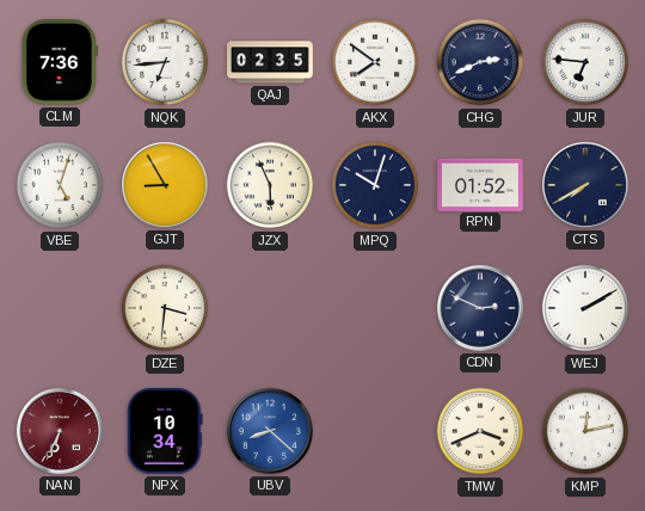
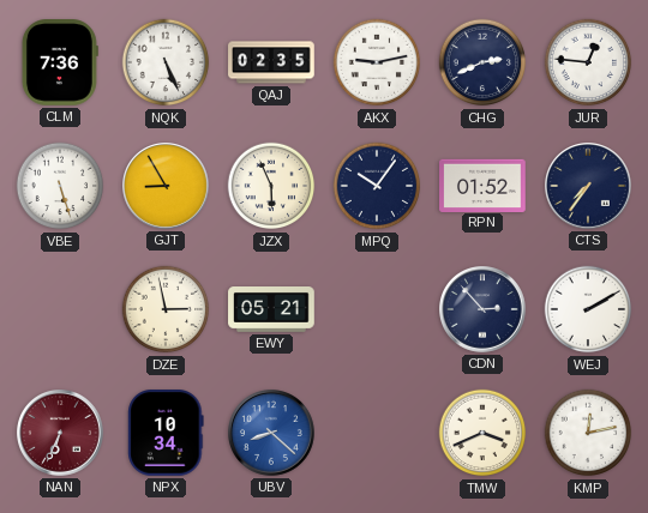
NQK: 6:44 -> 5:26 (166, 62)
AKX: 7:51 -> 9:13 (377, 62)
JUR: 6:46 -> 12:46 (588, 62)
VBE: 5:03 -> 5:27 (60, 186)
MPQ: 10:03 -> 10:06 (377, 186)
CTS: 7:40 -> 7:36 (589, 187)
DZE: 3:31 -> 2:58 (166, 309)
EWY: none -> 05:21 (271, 310)
CDN: 2:49 -> 2:53 (484, 310)
